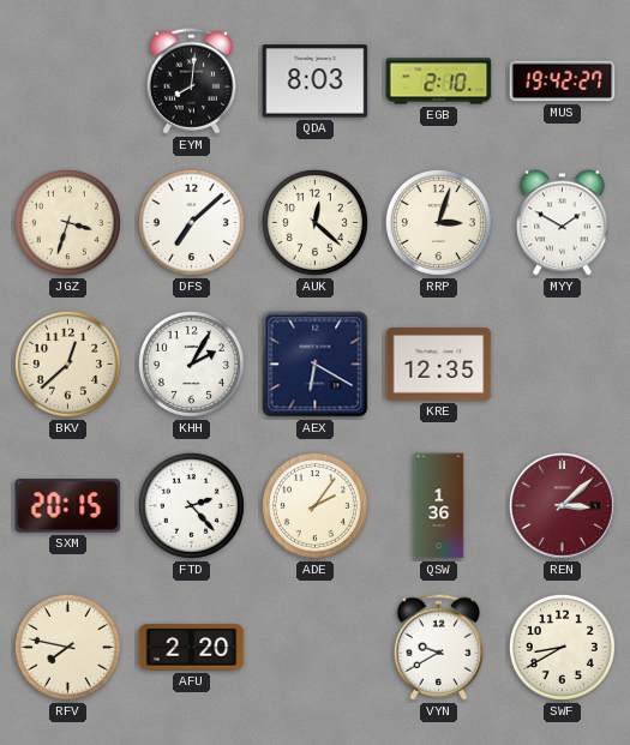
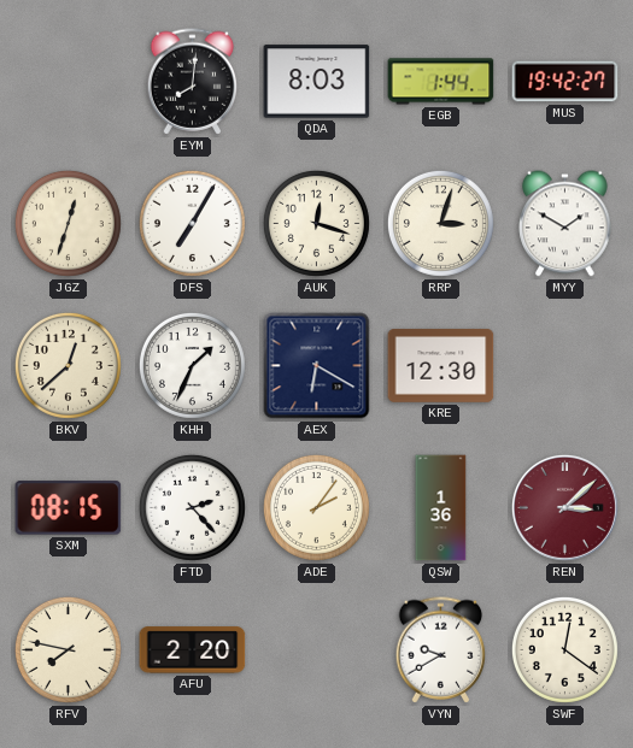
EGB: 2:10 -> 1:44 (441, 82)
JGZ: 3:33 -> 12:33 (68, 223)
DFS: 7:08 -> 7:05 (192, 223)
AUK: 12:22 -> 12:18 (316, 223)
KHH: 2:05 -> 1:34 (192, 365)
KRE: 12:35 -> 12:30 (441, 366)
SXM: 20:15 -> 08:15 (69, 508)
SWF: 8:40 -> 12:21 (564, 649)
